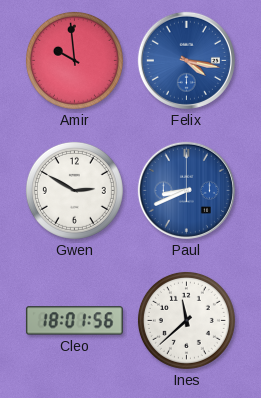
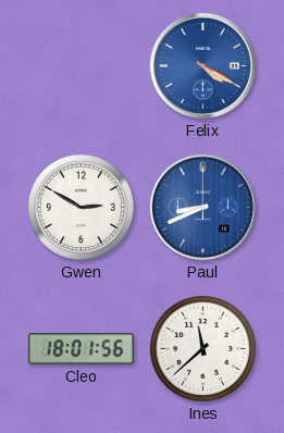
Amir: 9:59 -> none (74, 60)
Felix: 4:17 -> 4:20 (202, 65)
